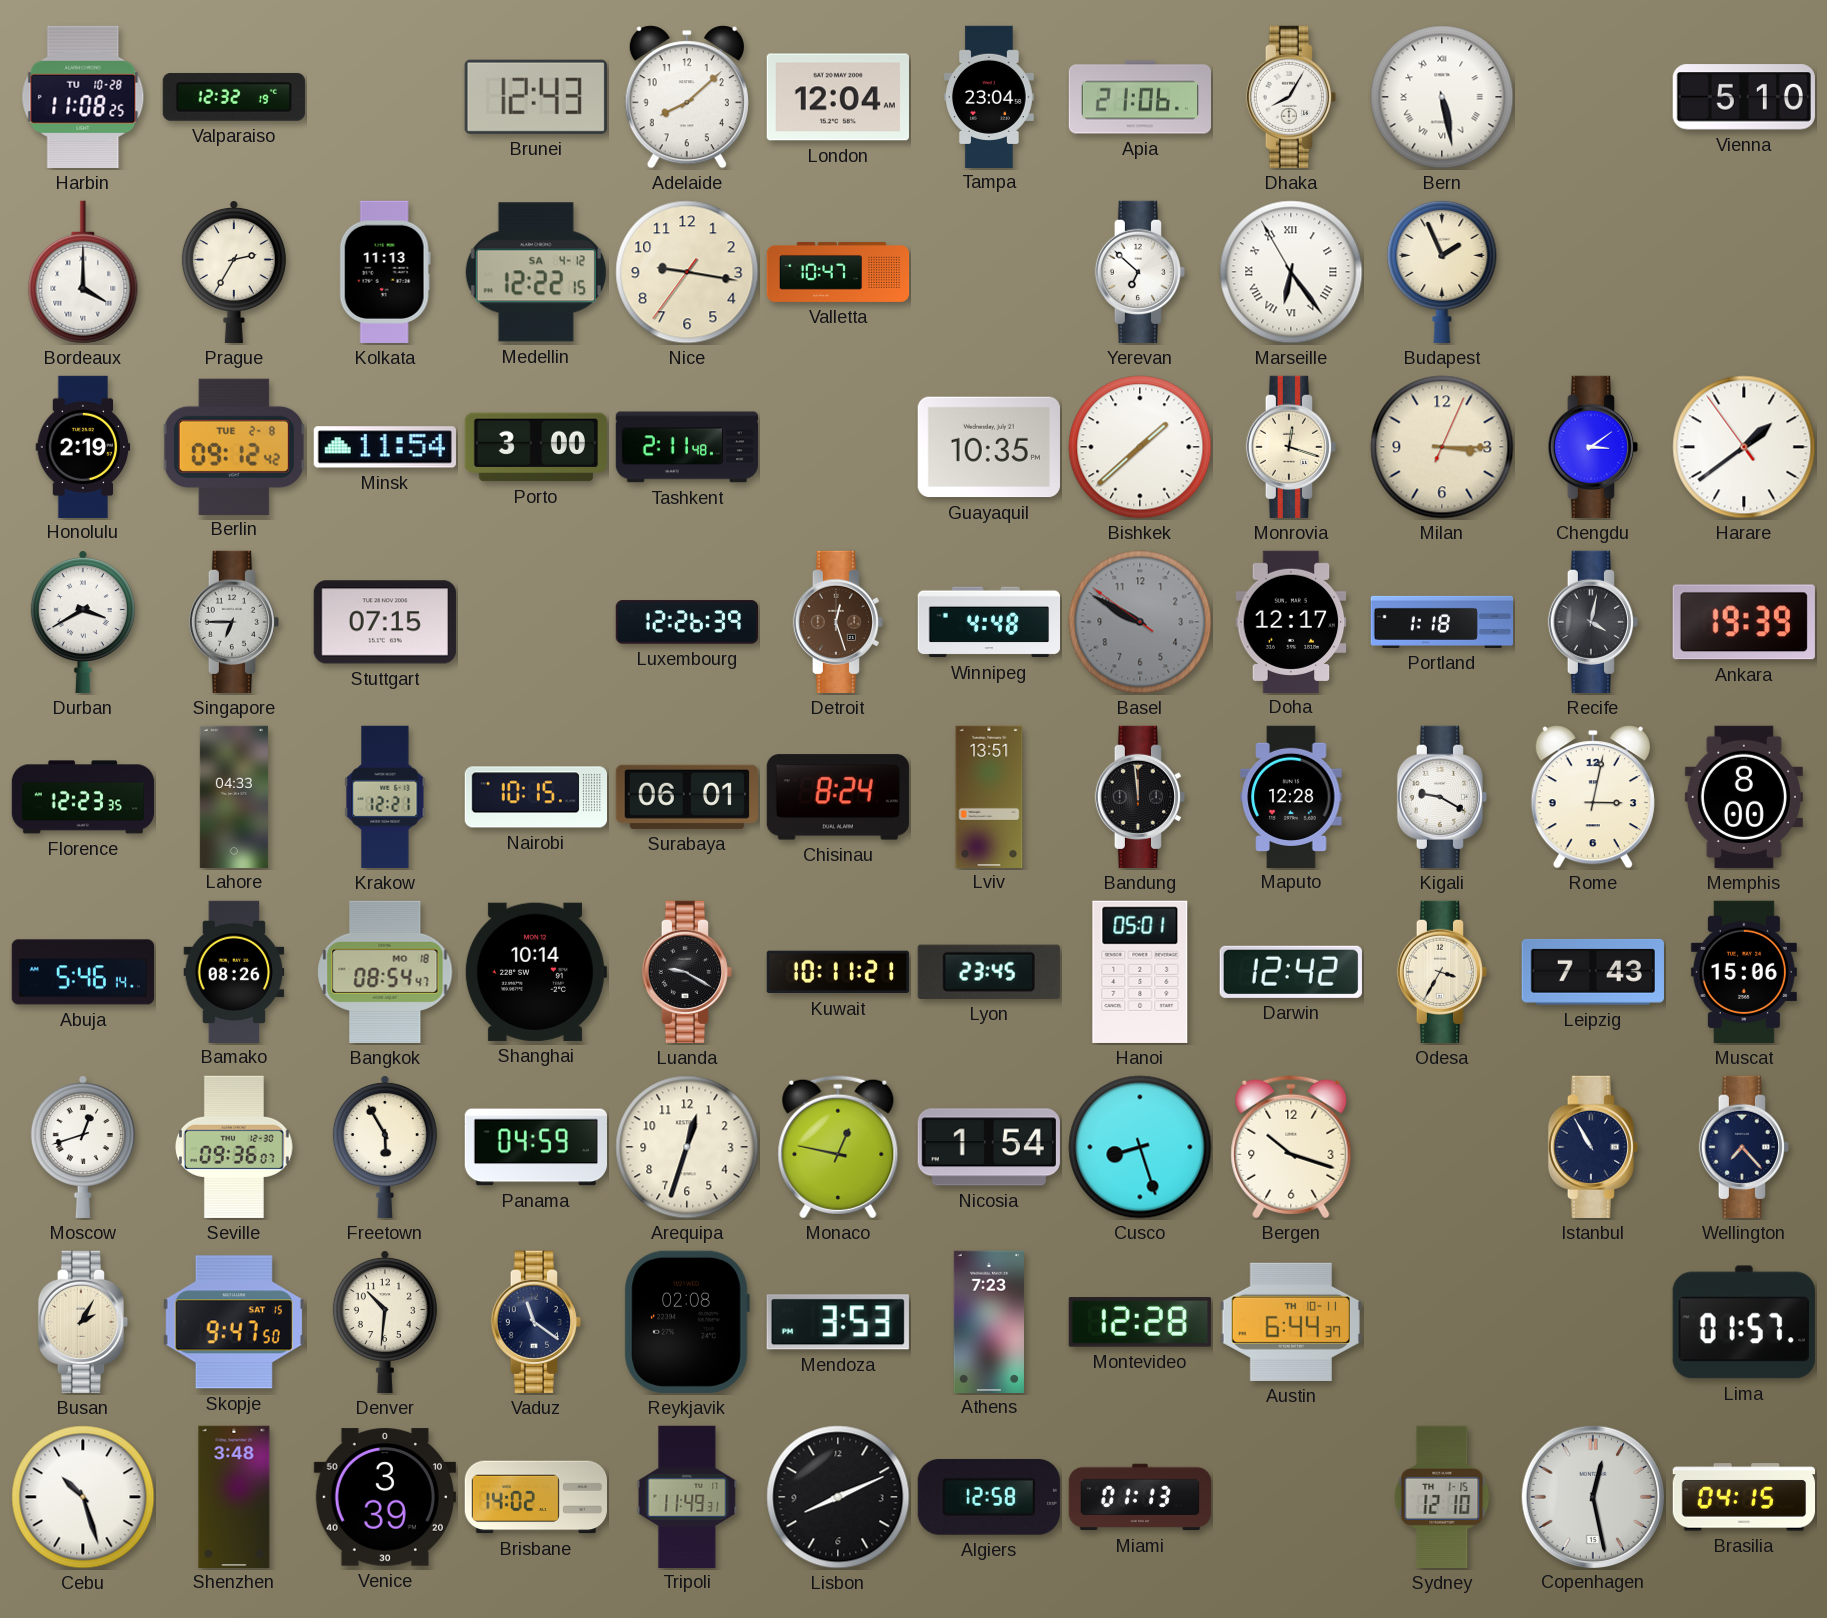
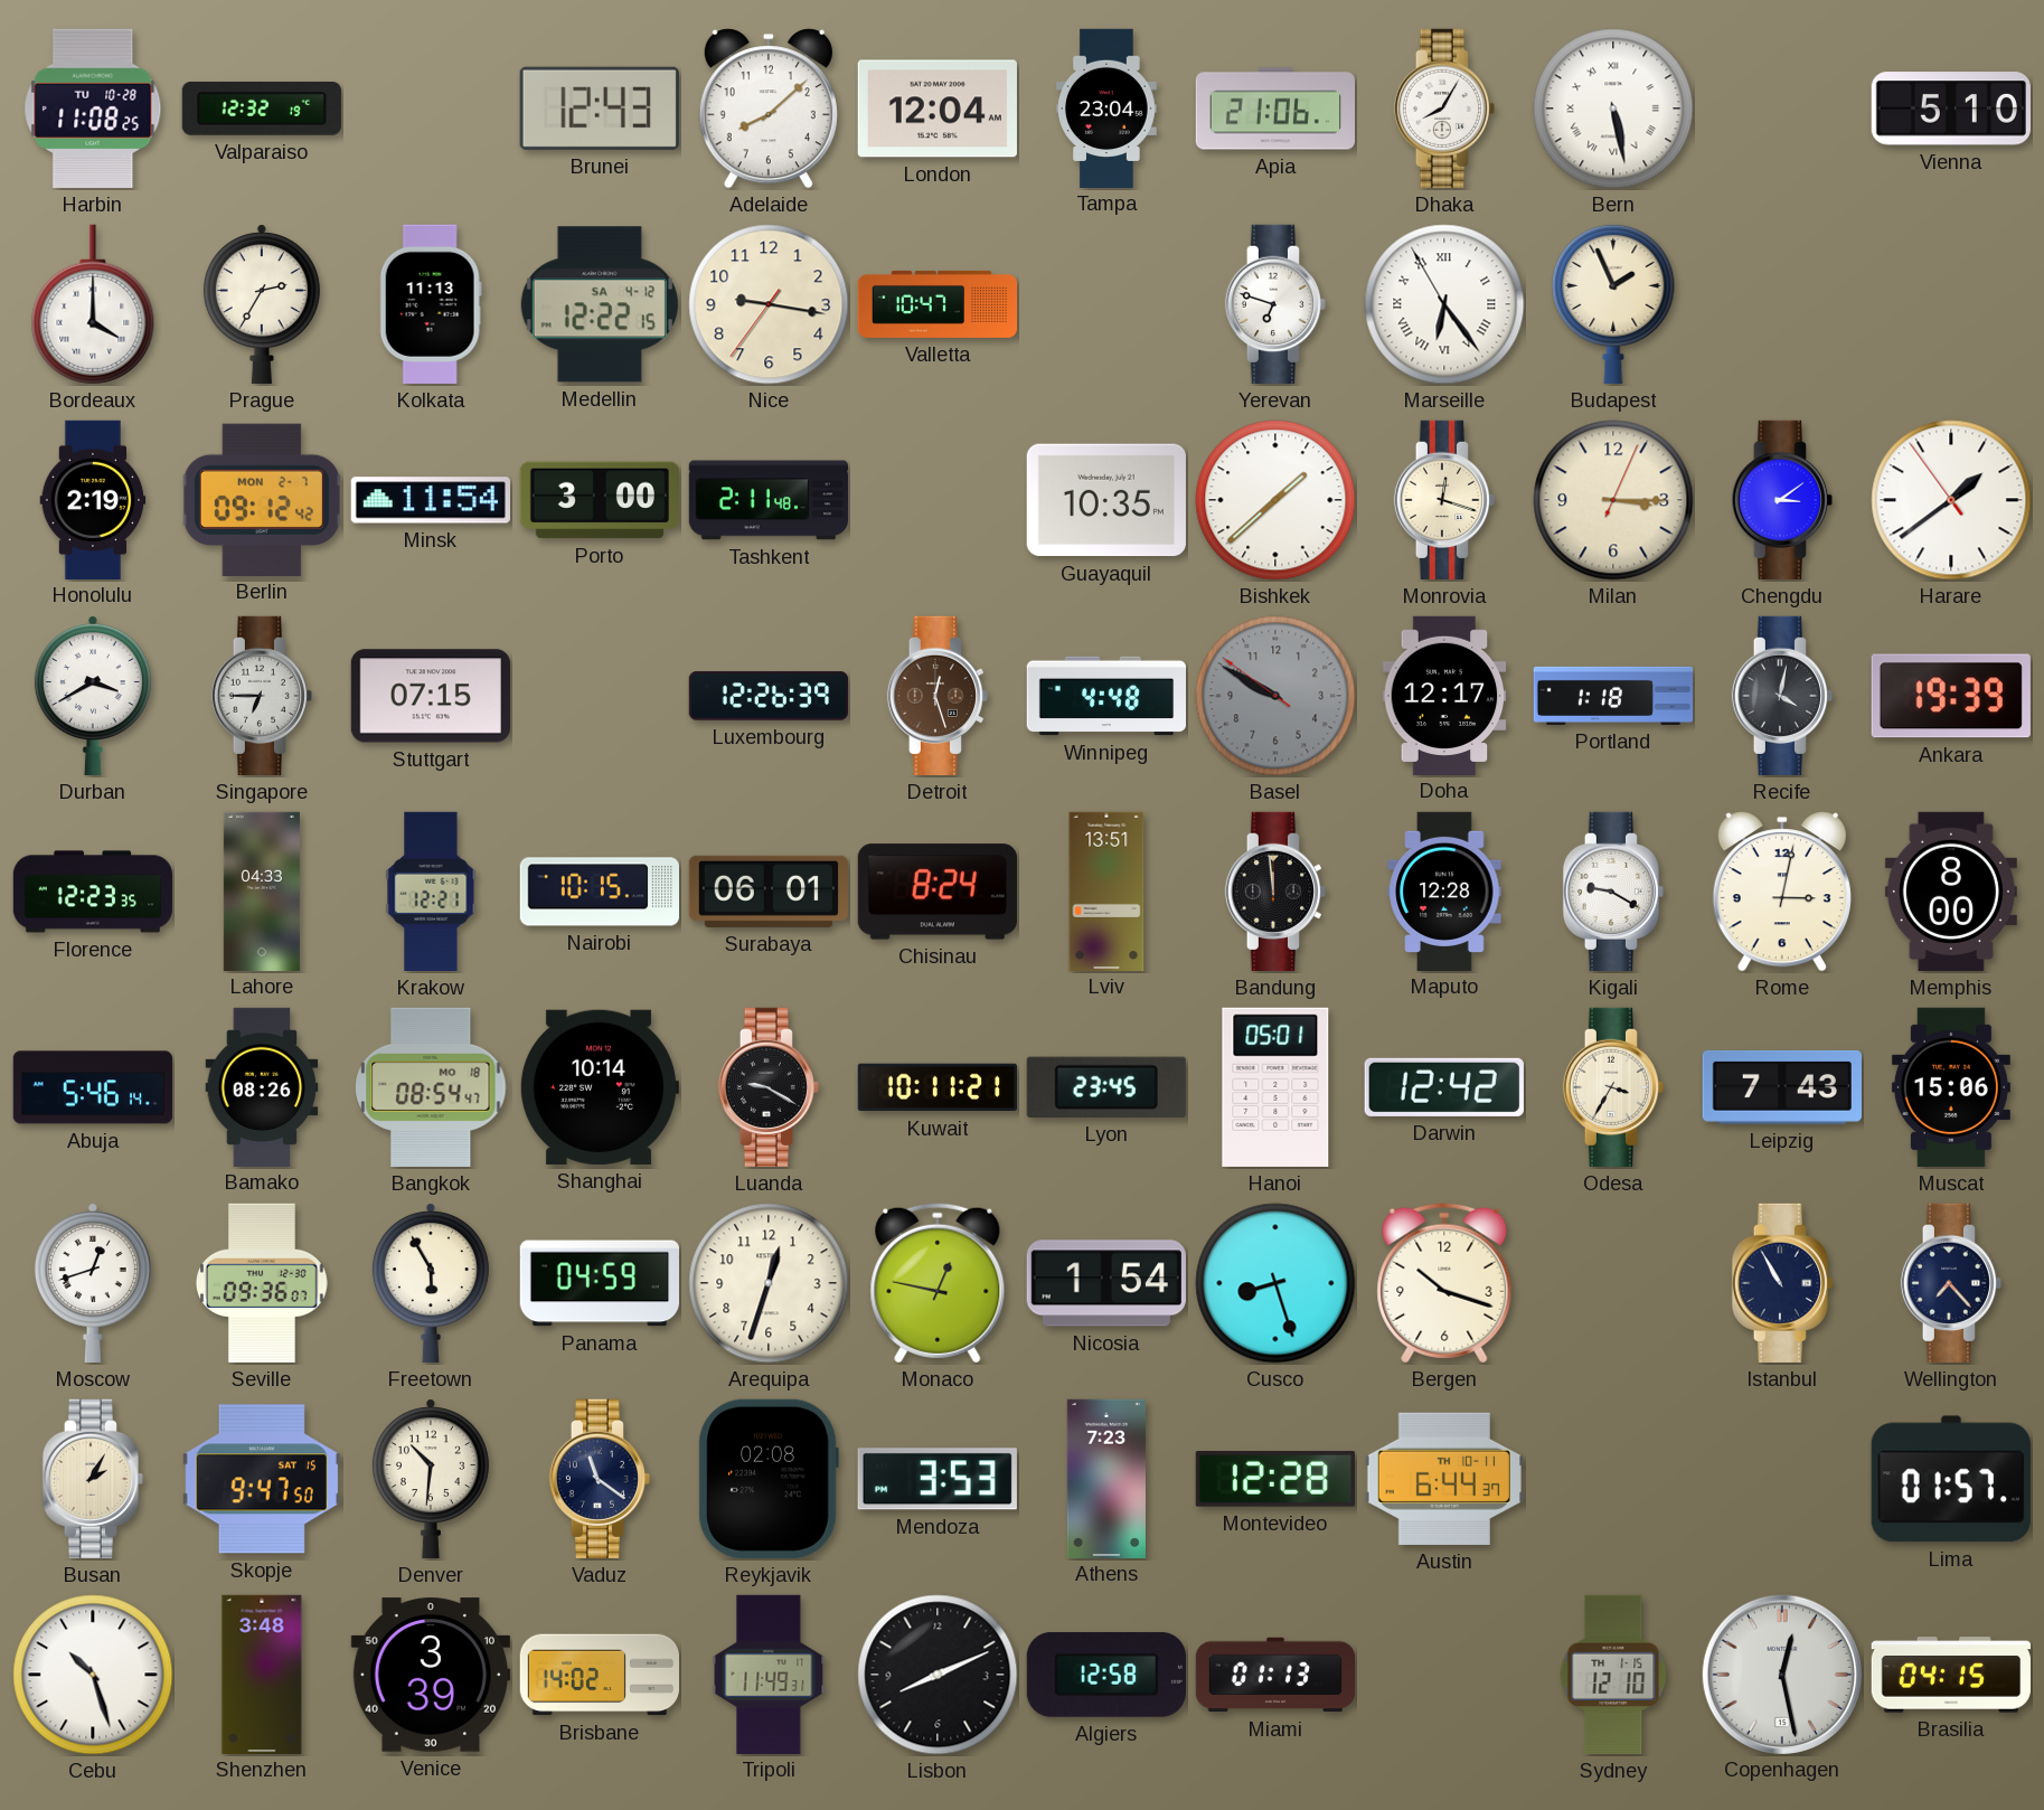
Yerevan: 6:52 -> 6:48 (1274, 304)
Berlin date: TUE 2-8 -> MON 2-7 (262, 499)
